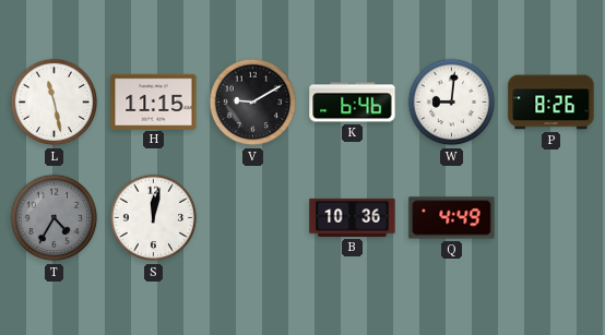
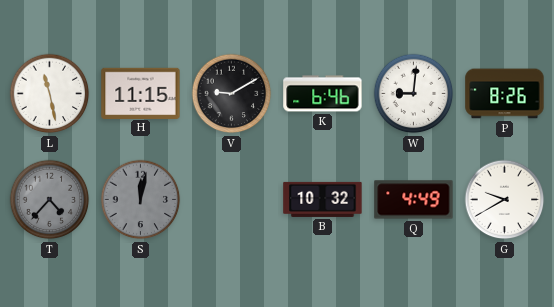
T: 4:35 -> 4:37 (50, 200)
S dial: white -> grey (141, 200)
B: 10:36 -> 10:32 (323, 199)
G: none -> 9:40 (505, 200)
